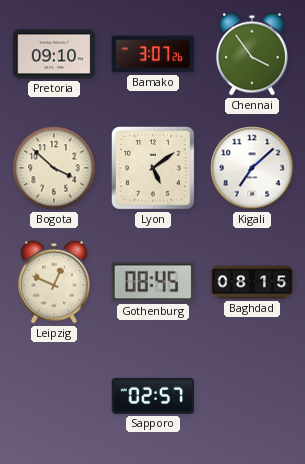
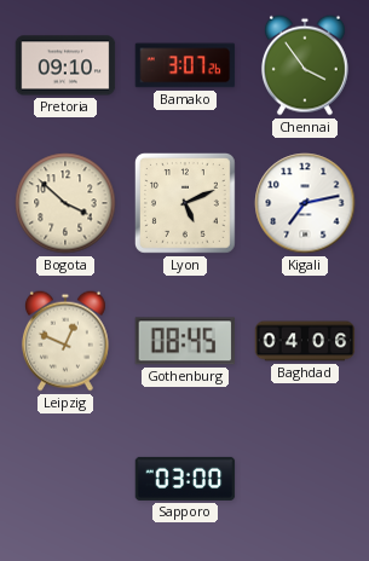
Lyon: 5:09 -> 5:11 (185, 204)
Kigali: 7:08 -> 7:13 (305, 203)
Baghdad: 08:15 -> 04:06 (305, 341)
Sapporo: 02:57 -> 03:00 (185, 479)
